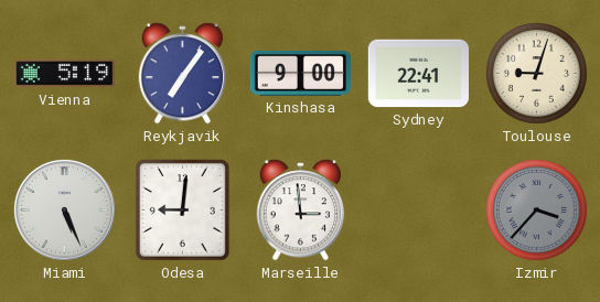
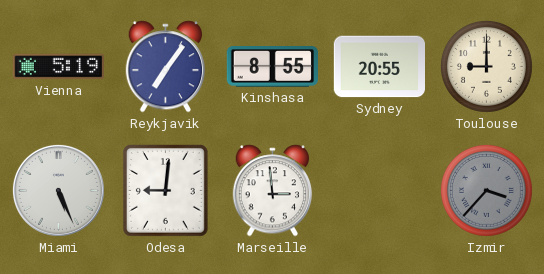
Kinshasa: 9:00 -> 8:55 (272, 67)
Sydney: 22:41 -> 20:55 (379, 67)
Toulouse: 9:03 -> 9:00 (486, 66)
